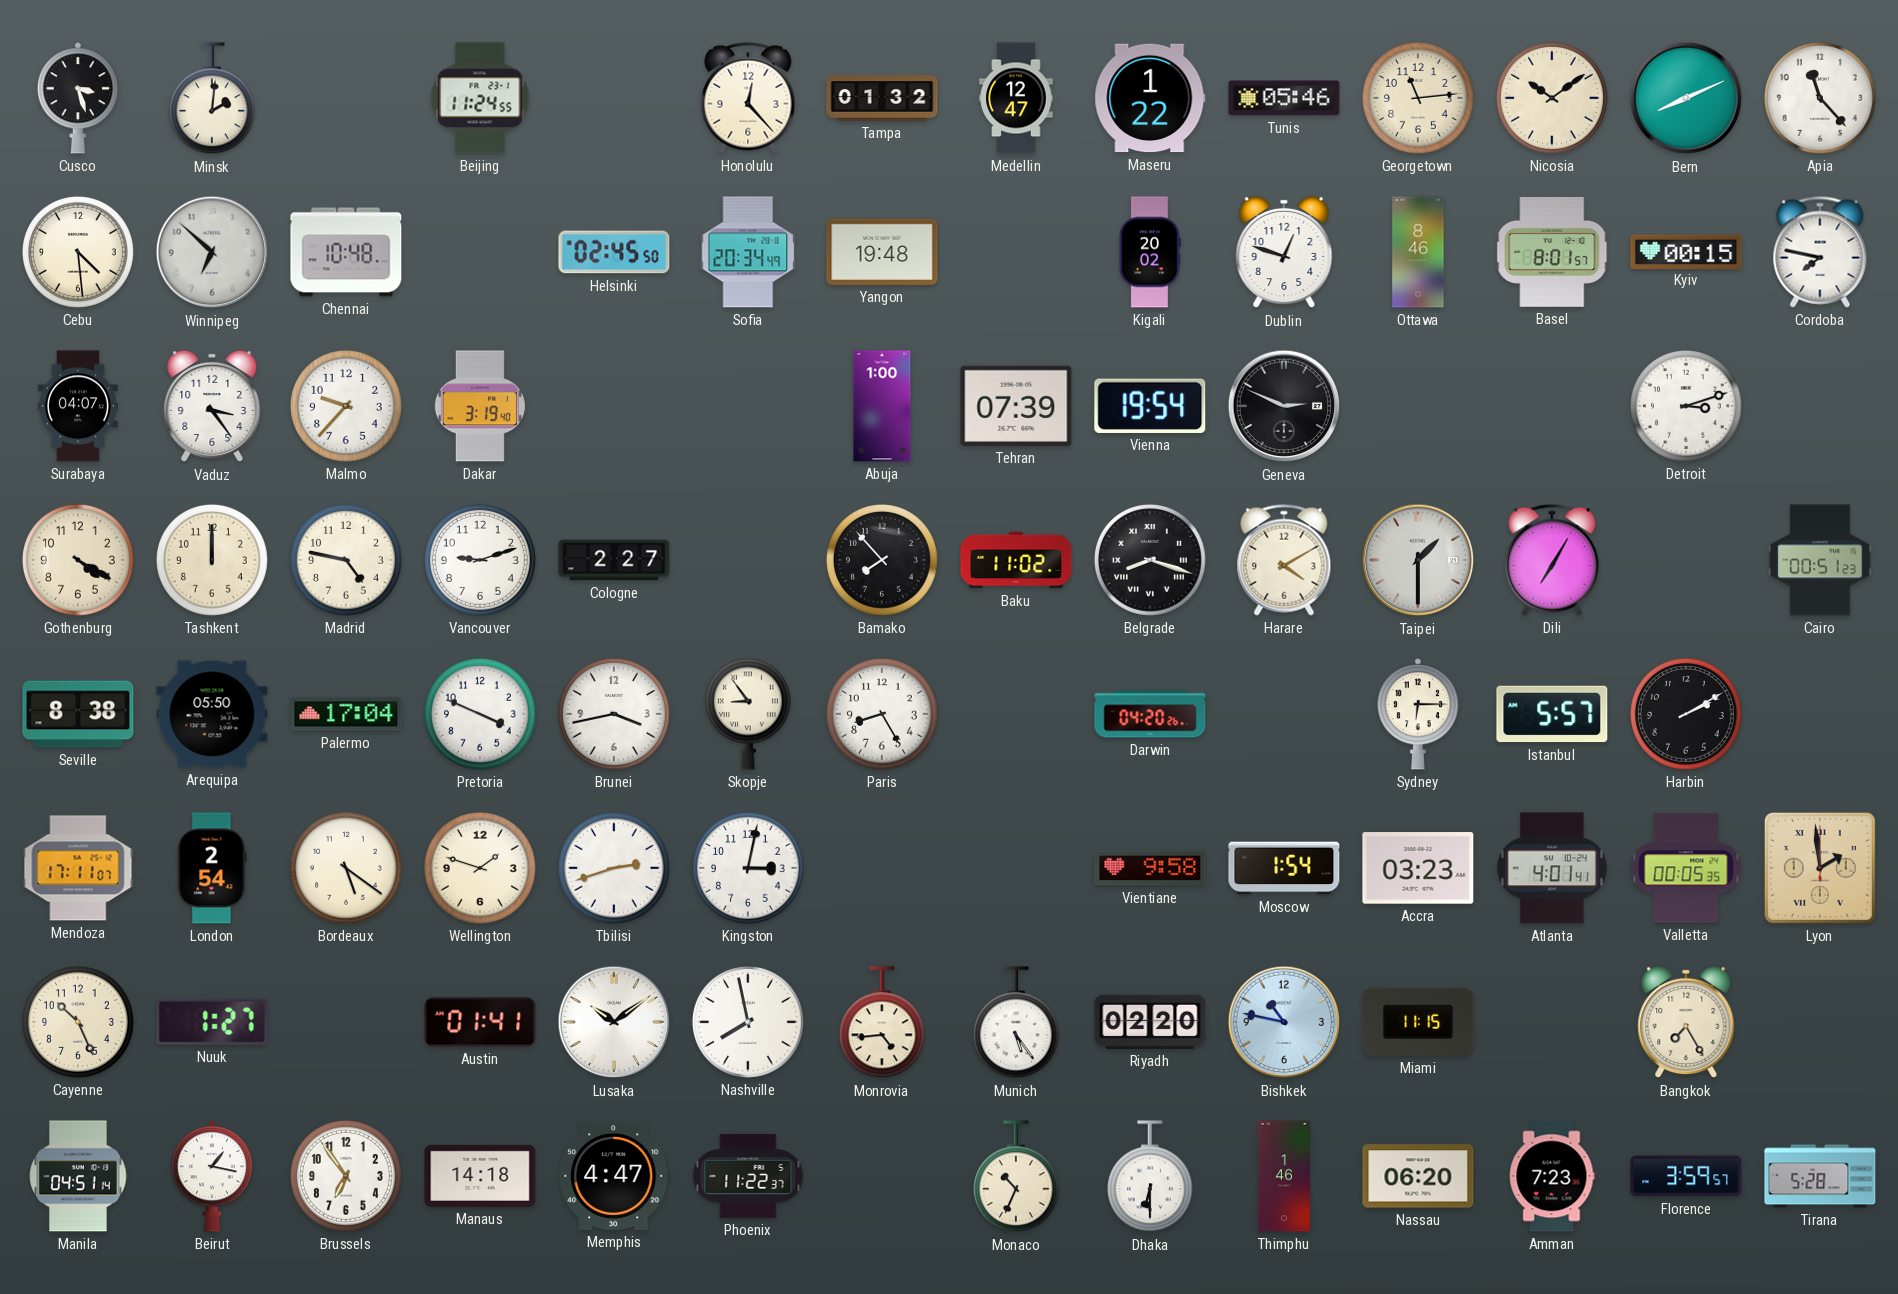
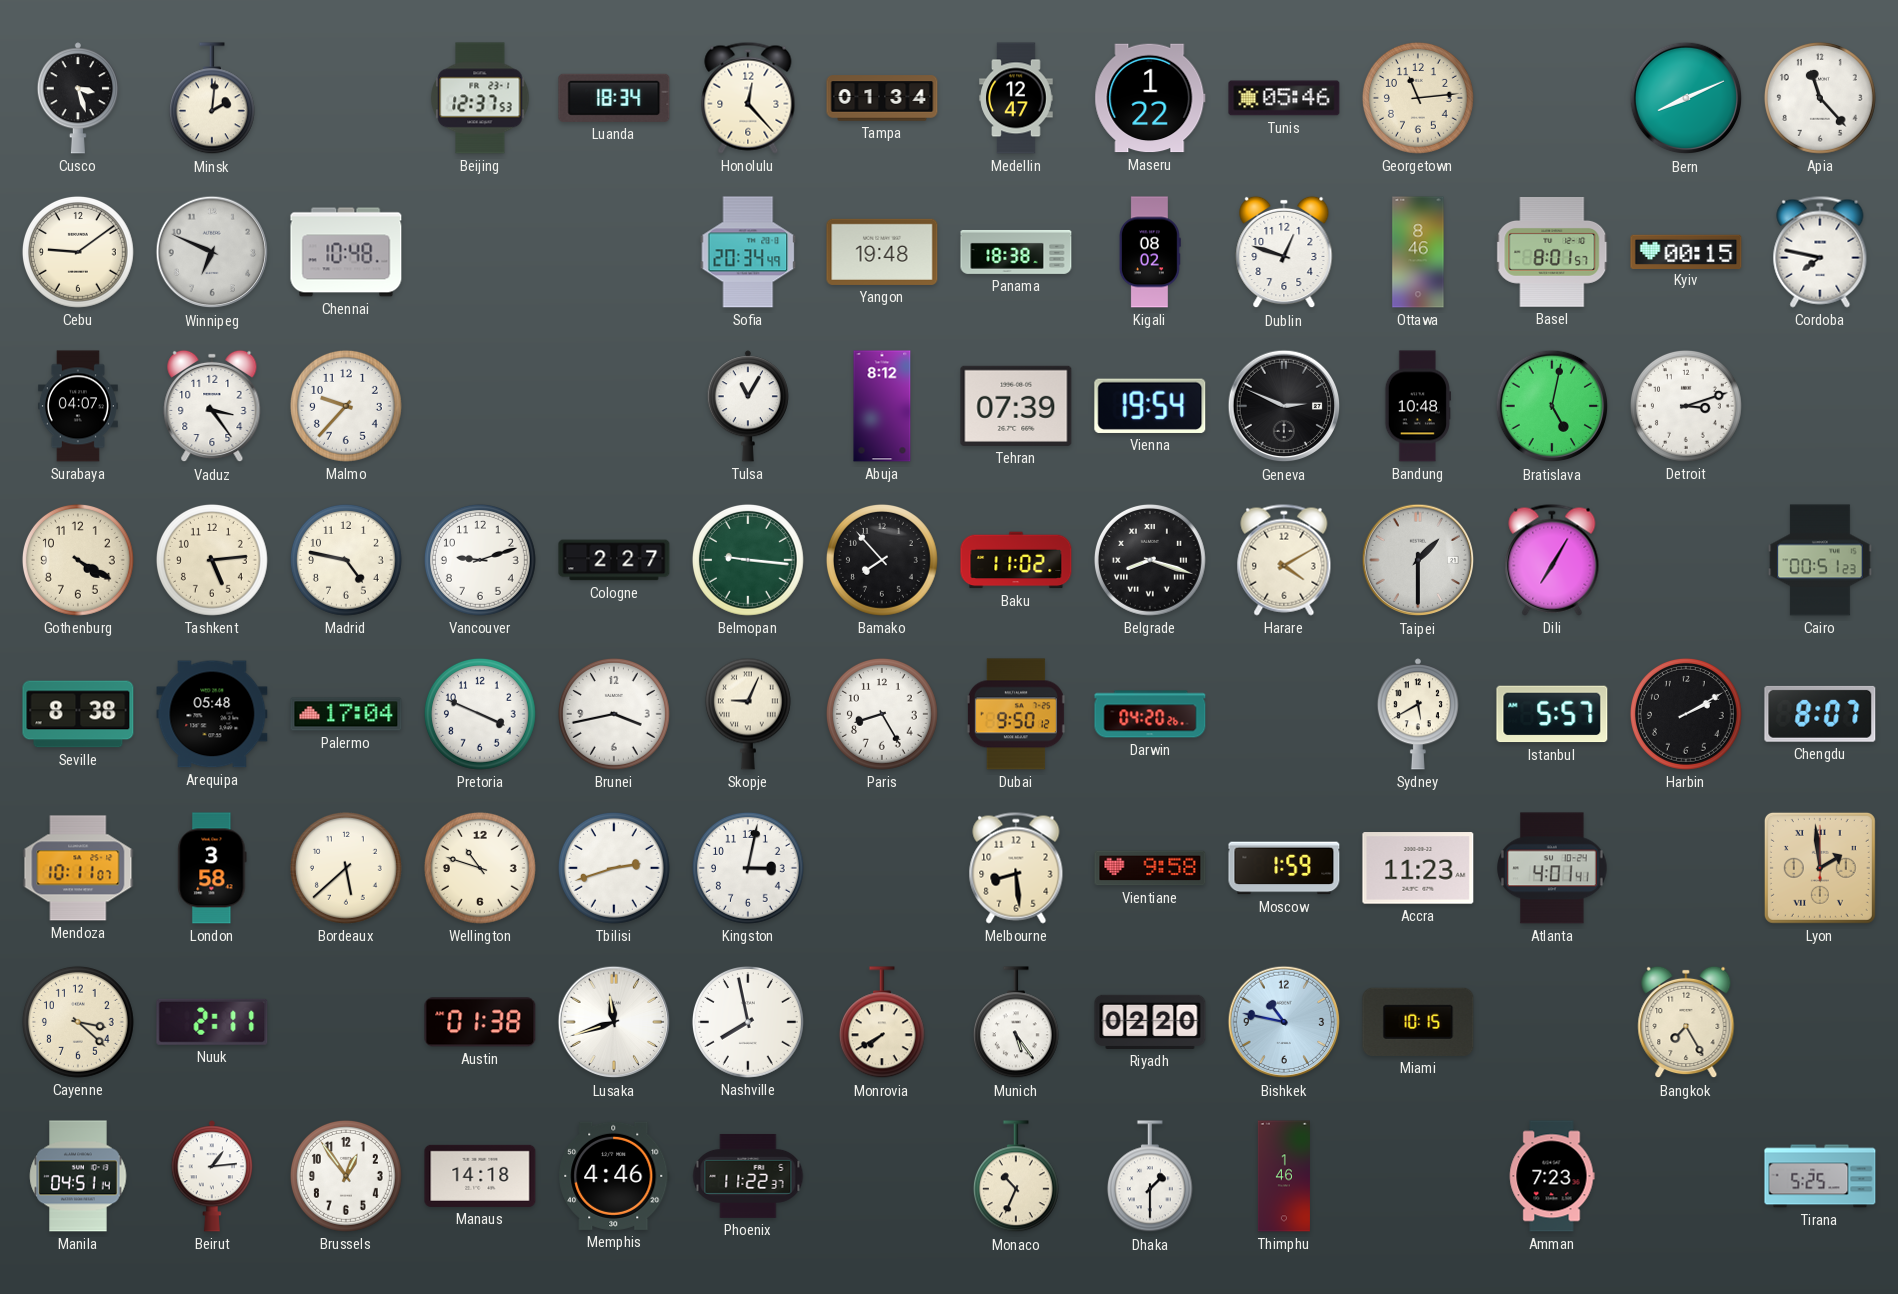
Beijing: 11:24 -> 12:37 (480, 98)
Luanda: none -> 18:34 (614, 98)
Tampa: 01:32 -> 01:34 (882, 98)
Nicosia: 10:09 -> none (1552, 98)
Cebu: 4:29 -> 9:09 (78, 252)
Winnipeg: 6:52 -> 6:49 (212, 252)
Helsinki: 02:45 -> none (614, 252)
Panama: none -> 18:38 (1016, 252)
Kigali: 20:02 -> 08:02 (1150, 252)
Dakar: 3:19 -> none (480, 406)
Tulsa: none -> 11:05 (748, 406)
Abuja: 1:00 -> 8:12 (882, 406)
Bandung: none -> 10:48 (1417, 406)
Bratislava: none -> 5:02 (1552, 406)
Tashkent: 12:00 -> 5:14 (212, 560)
Belmopan: none -> 9:16 (748, 560)
Arequipa: 05:50 -> 05:48 (212, 714)
Skopje: 8:54 -> 9:04 (748, 714)
Dubai: none -> 9:50 (1016, 714)
Sydney: 6:15 -> 5:40 (1418, 714)
Chengdu: none -> 8:07 (1820, 714)
Mendoza: 17:11 -> 10:11 (78, 868)
London: 2:54 -> 3:58 (212, 868)
Bordeaux: 5:21 -> 5:38 (346, 868)
Wellington: 1:48 -> 10:48 (480, 868)
Melbourne: none -> 8:29 (1016, 868)
Moscow: 1:54 -> 1:59 (1284, 868)
Accra: 03:23 -> 11:23 (1418, 868)
Valletta: 00:05 -> none (1686, 868)
Cayenne: 10:26 -> 3:22 (78, 1022)
Nuuk: 1:27 -> 2:11 (212, 1022)
Austin: 01:41 -> 01:38 (480, 1022)
Lusaka: 10:09 -> 11:42 (614, 1022)
Monrovia: 4:44 -> 7:40 (882, 1023)
Miami: 11:15 -> 10:15 (1418, 1022)
Beirut: 1:17 -> 1:14 (212, 1176)
Brussels: 6:54 -> 12:54 (346, 1176)
Memphis: 4:47 -> 4:46 (614, 1176)
Dhaka: 6:30 -> 1:30 (1150, 1177)
Nassau: 06:20 -> none (1418, 1176)
Florence: 3:59 -> none (1686, 1176)
Tirana: 5:28 -> 5:25 (1820, 1176)
